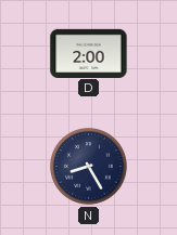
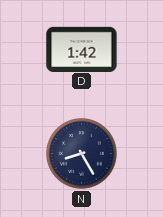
D: 2:00 -> 1:42 (82, 49)
